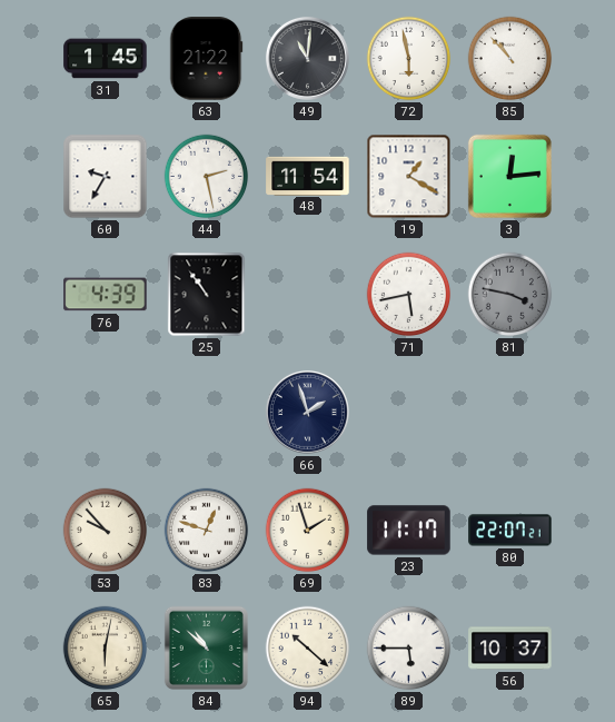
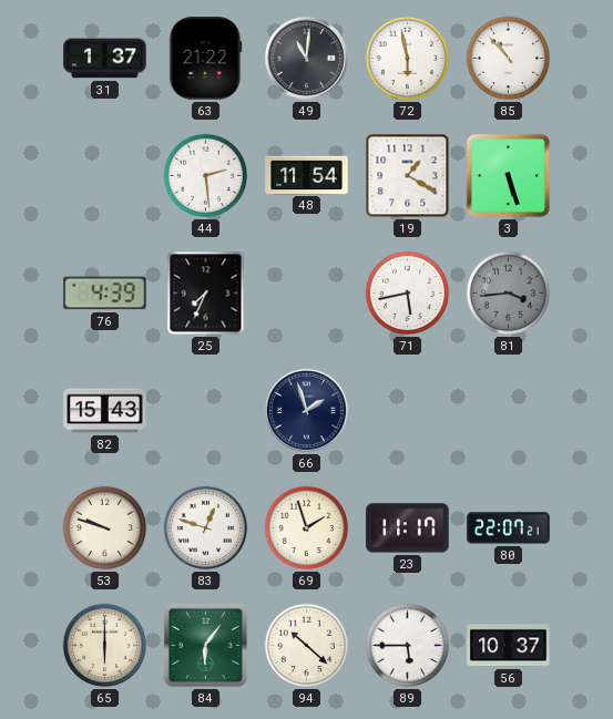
31: 1:45 -> 1:37 (105, 59)
60: 9:35 -> none (106, 177)
44: 2:28 -> 2:29 (206, 176)
3: 12:14 -> 5:27 (508, 175)
25: 10:54 -> 7:34 (206, 294)
81: 3:47 -> 3:44 (509, 294)
82: none -> 15:43 (105, 411)
53: 9:53 -> 9:48 (105, 528)
65: 6:02 -> 6:00 (105, 646)
84: 10:52 -> 6:06 (205, 645)
